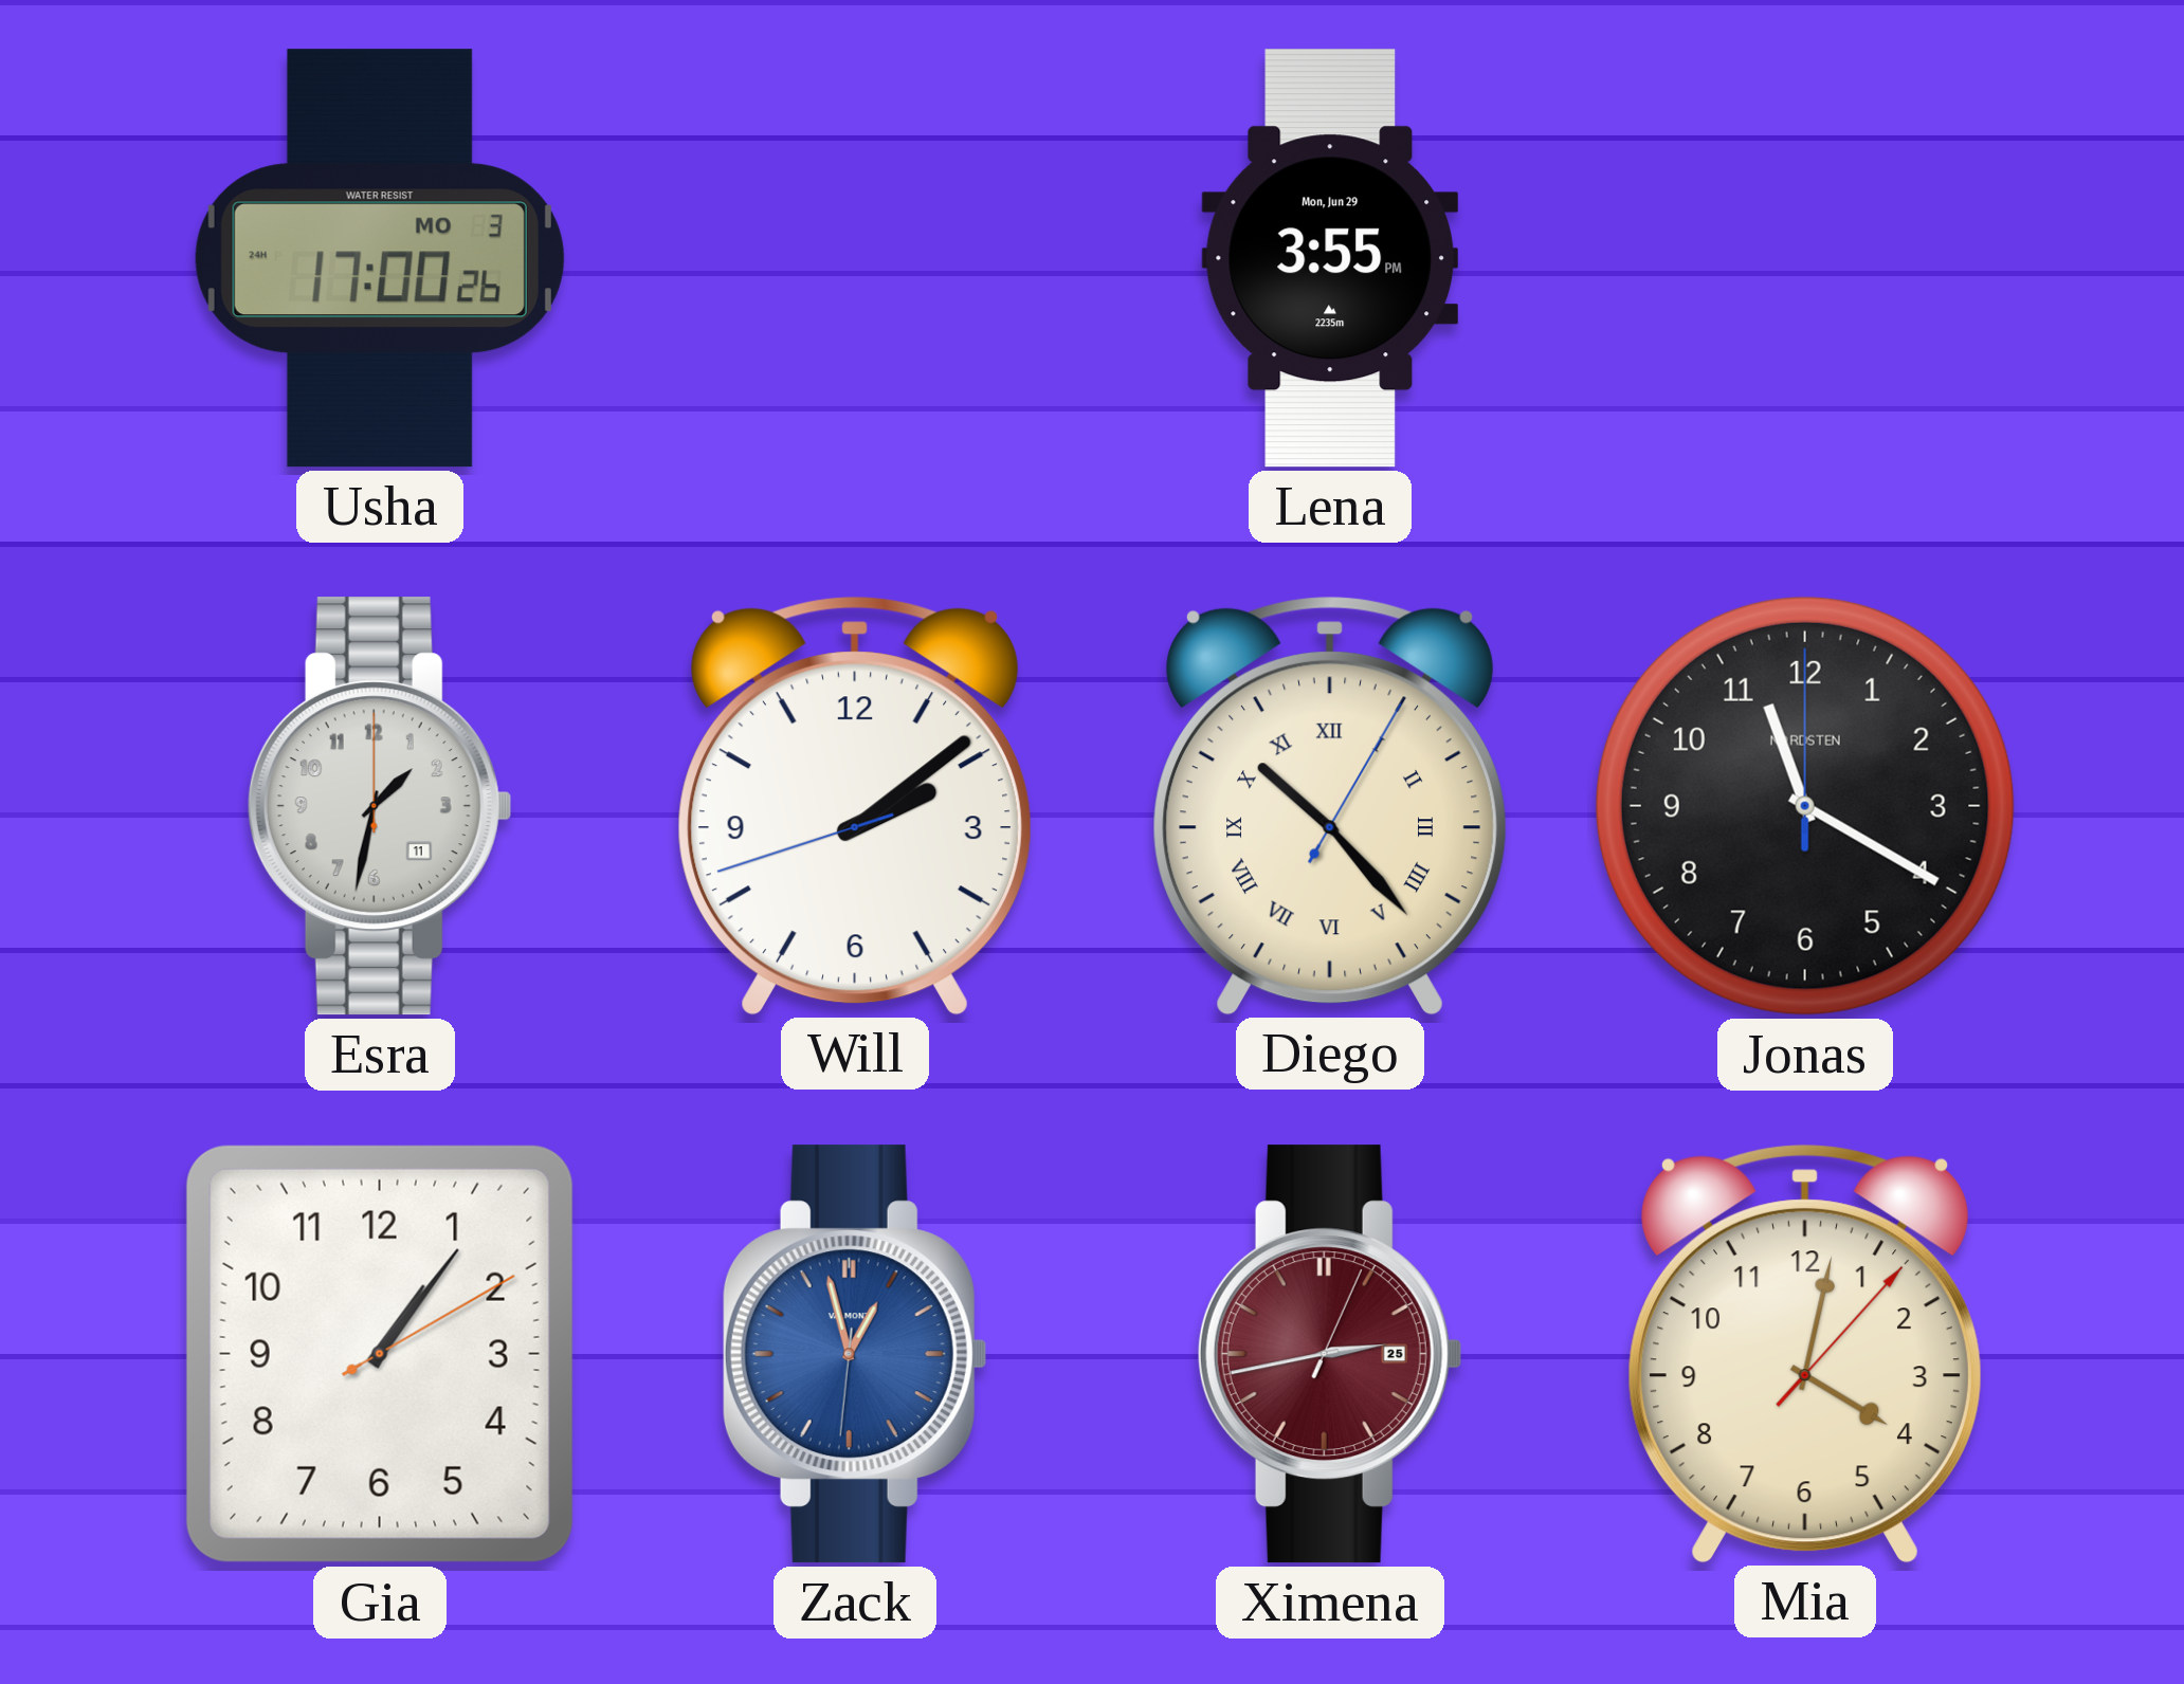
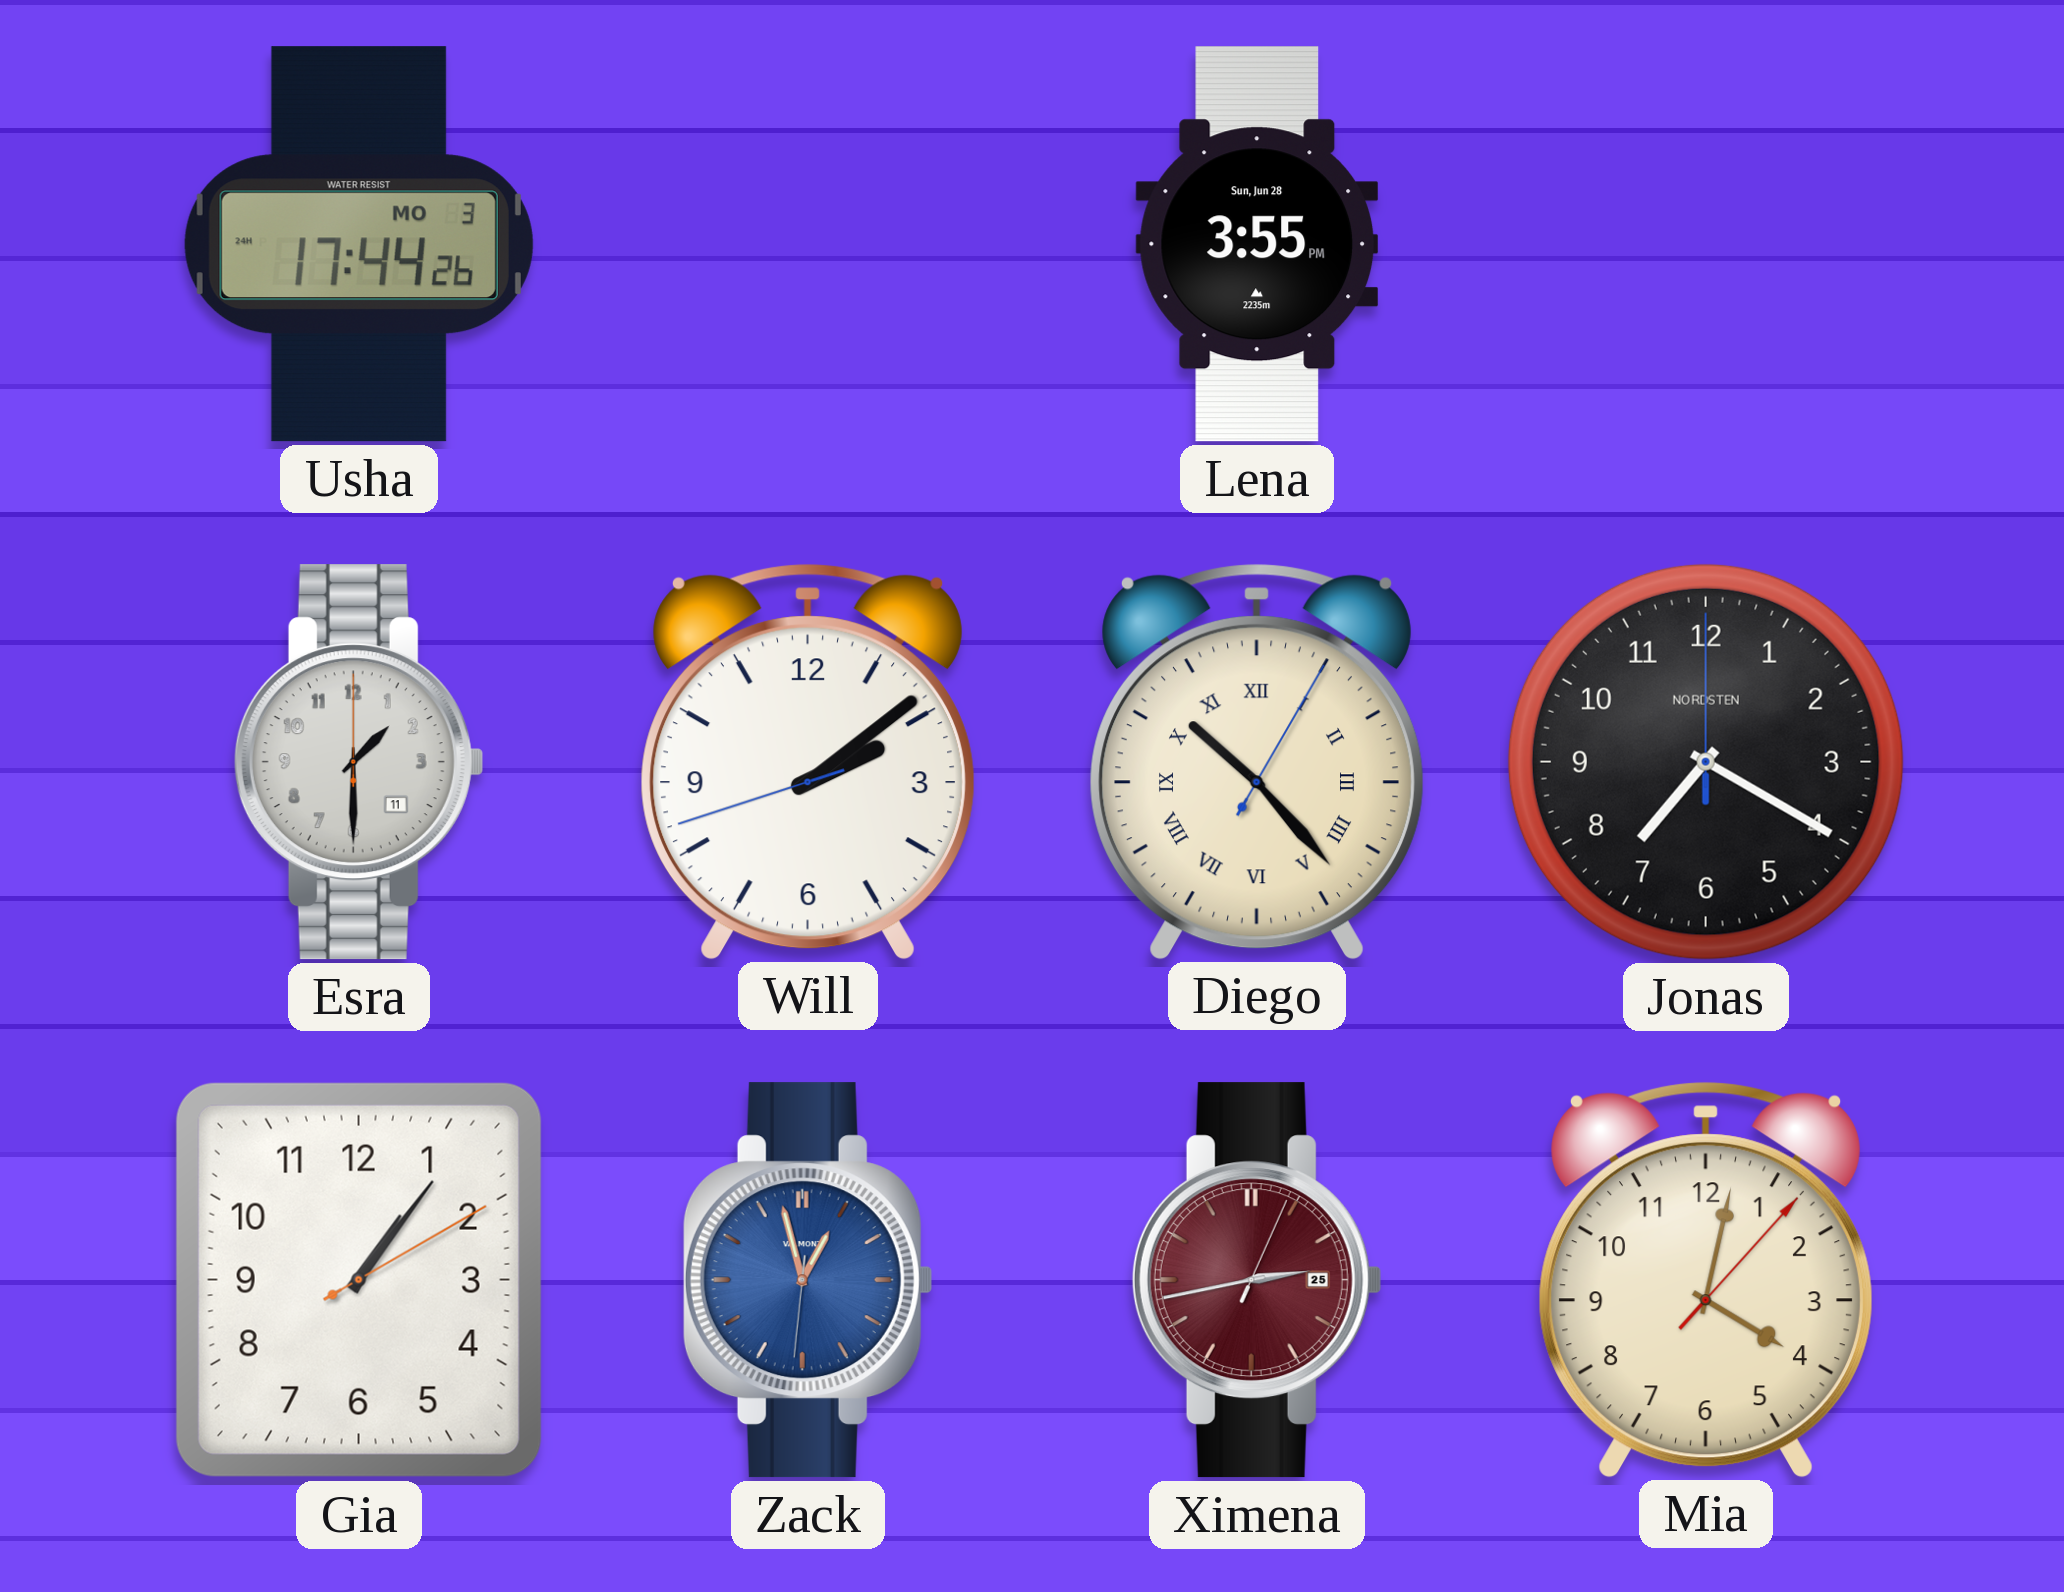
Usha: 17:00 -> 17:44 (359, 244)
Lena date: Mon, Jun 29 -> Sun, Jun 28 (1257, 244)
Esra: 1:32 -> 1:30 (359, 762)
Jonas: 11:20 -> 7:20 (1706, 762)
